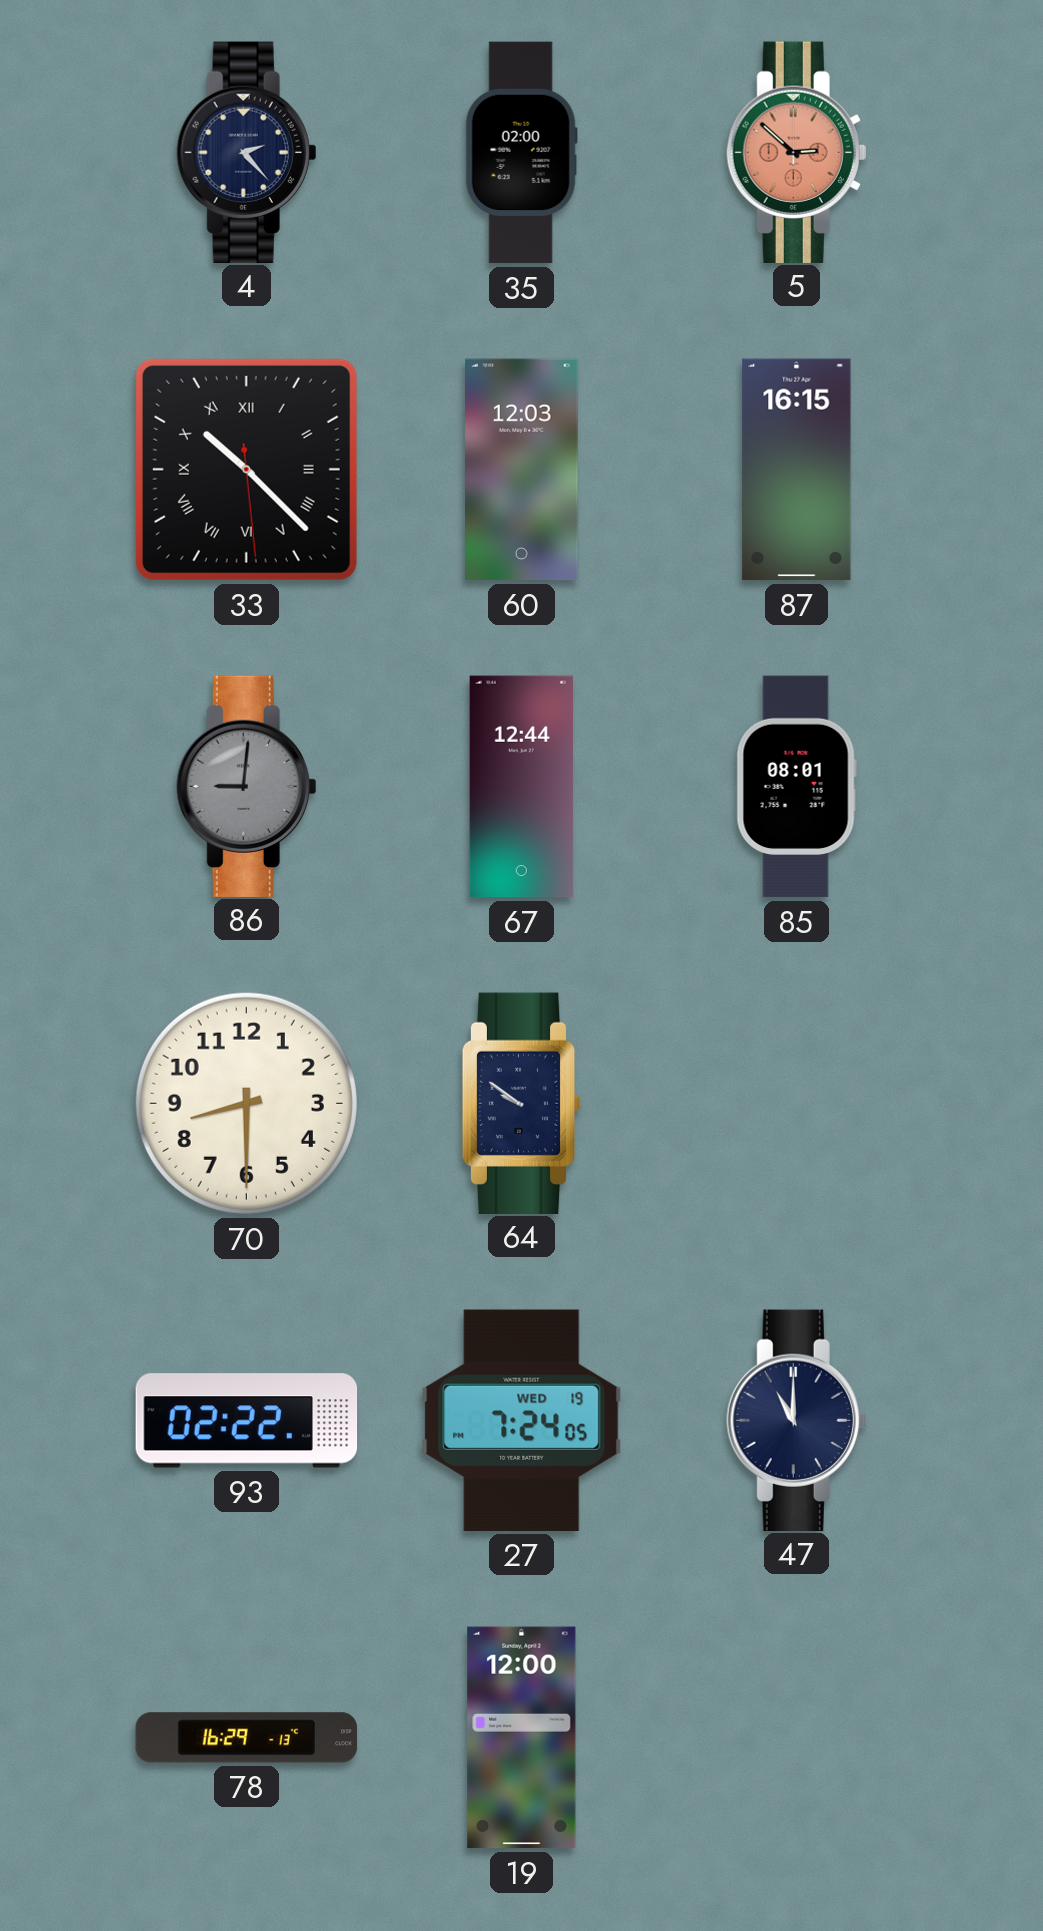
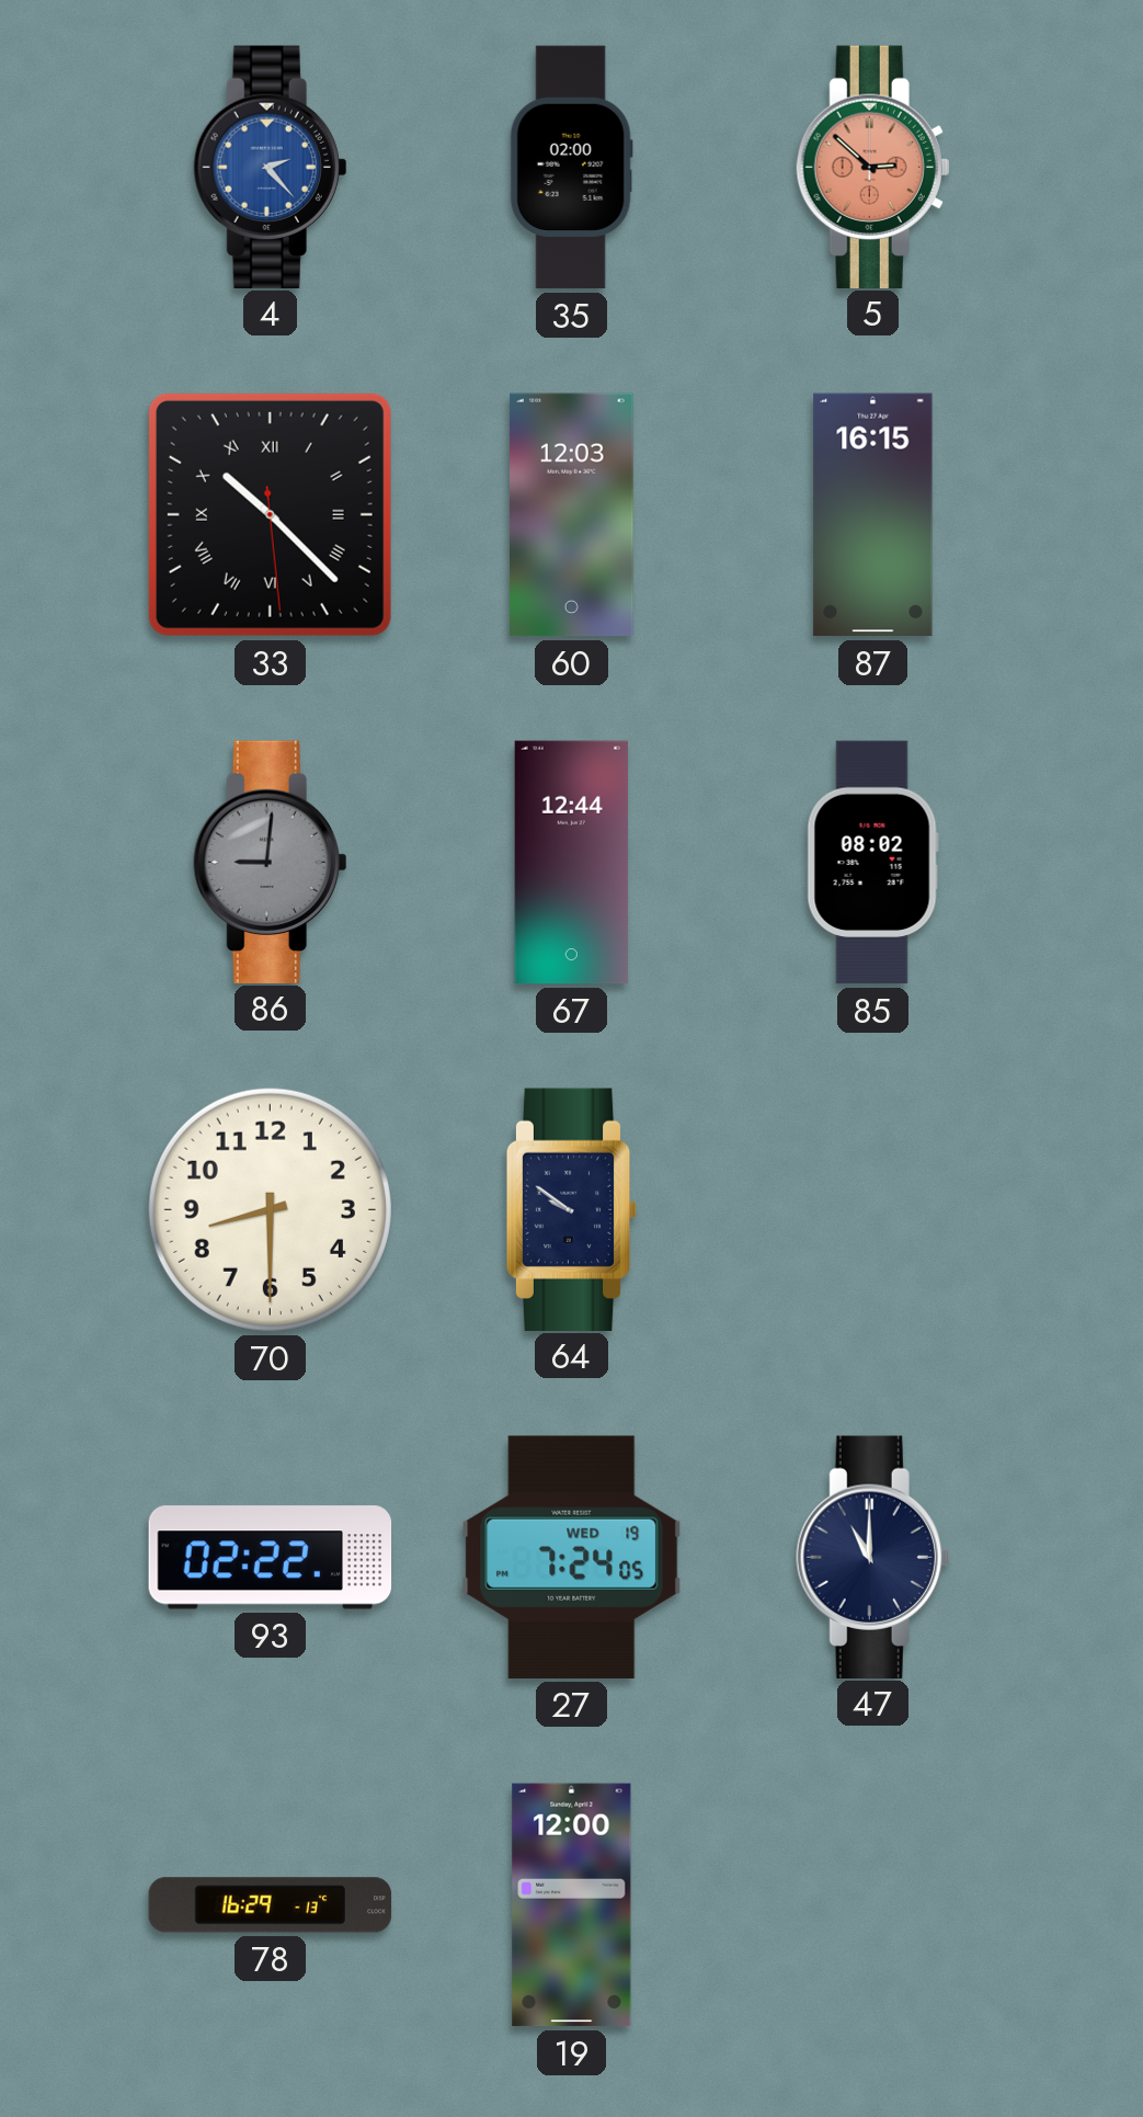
4 dial: navy -> blue (271, 167)
85: 08:01 -> 08:02 (872, 863)
